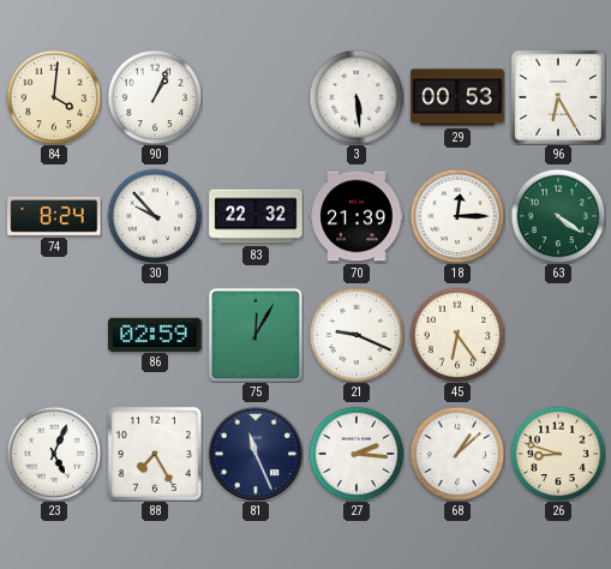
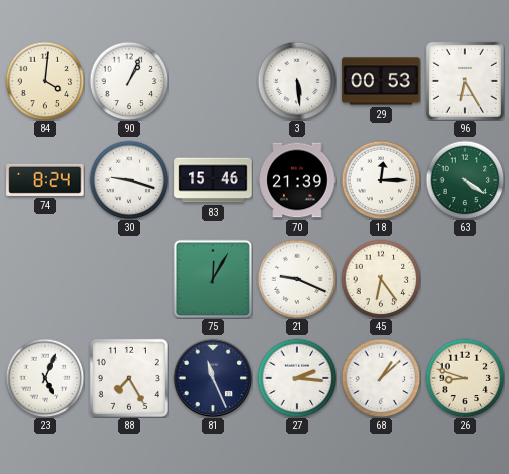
30: 9:53 -> 9:18 (129, 180)
83: 22:32 -> 15:46 (213, 180)
86: 02:59 -> none (155, 334)
